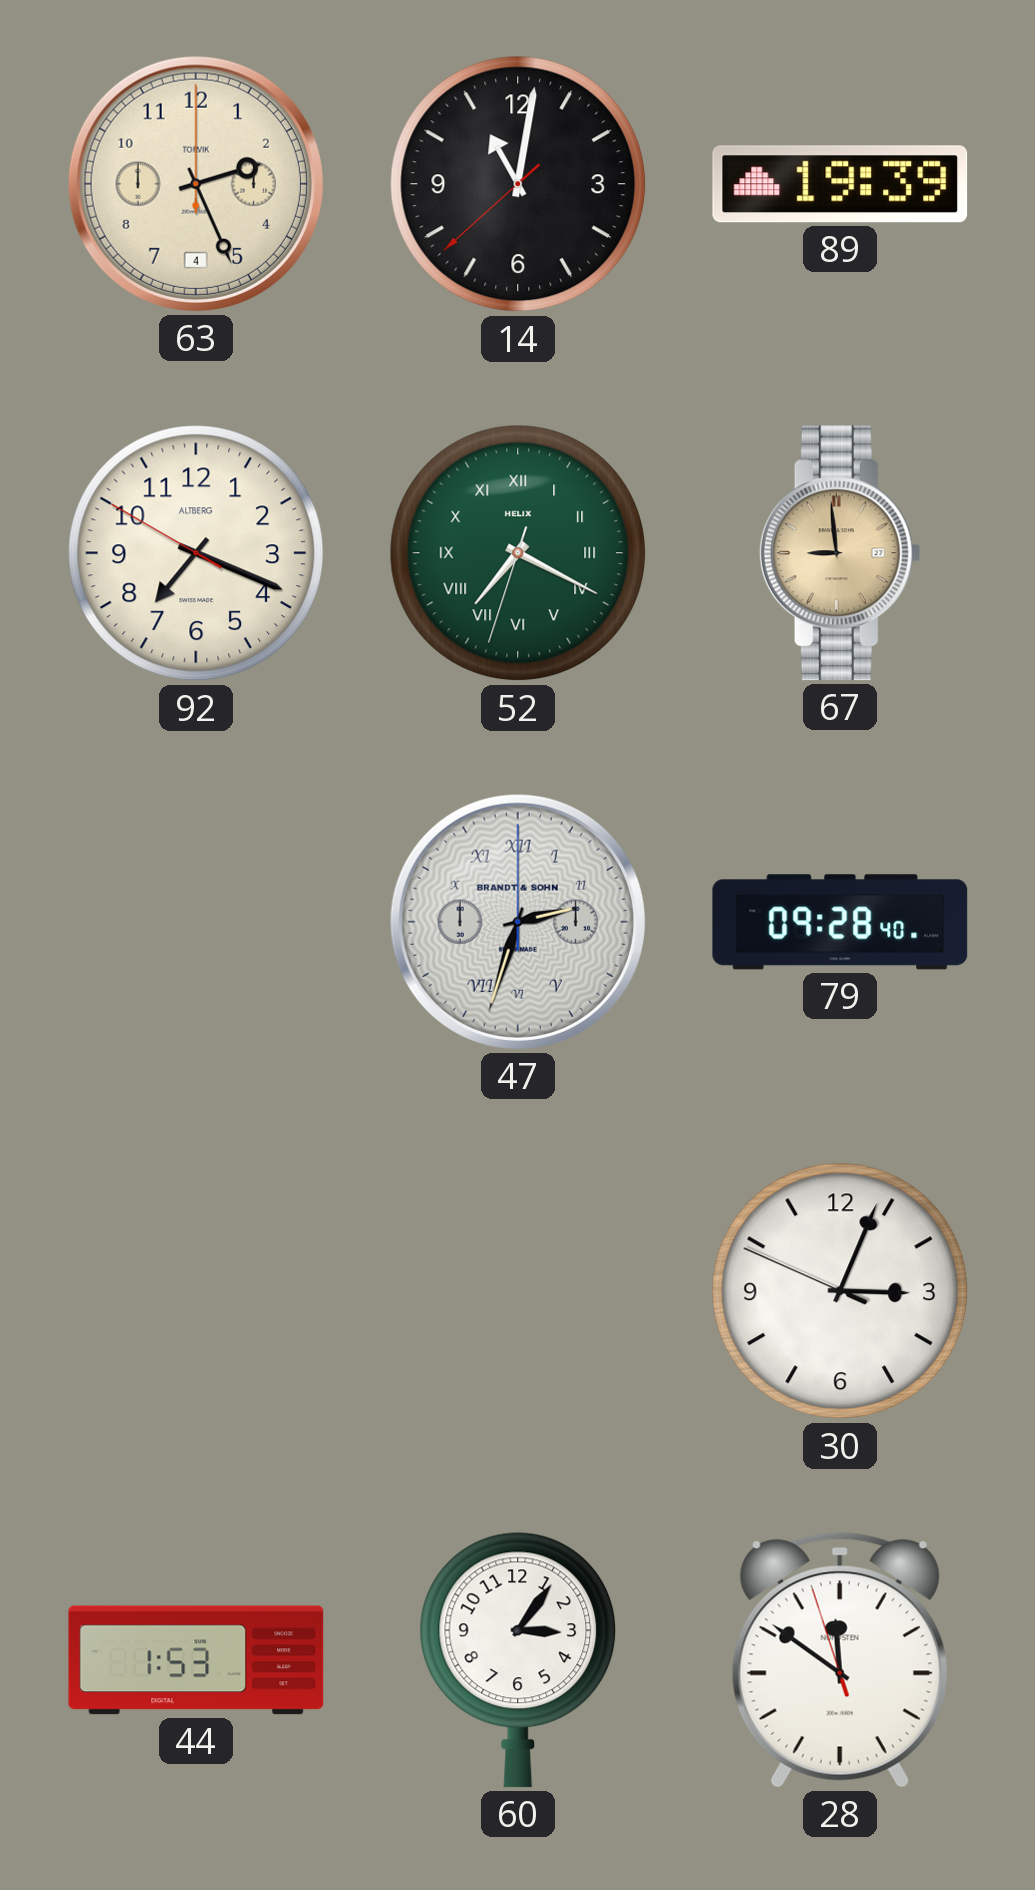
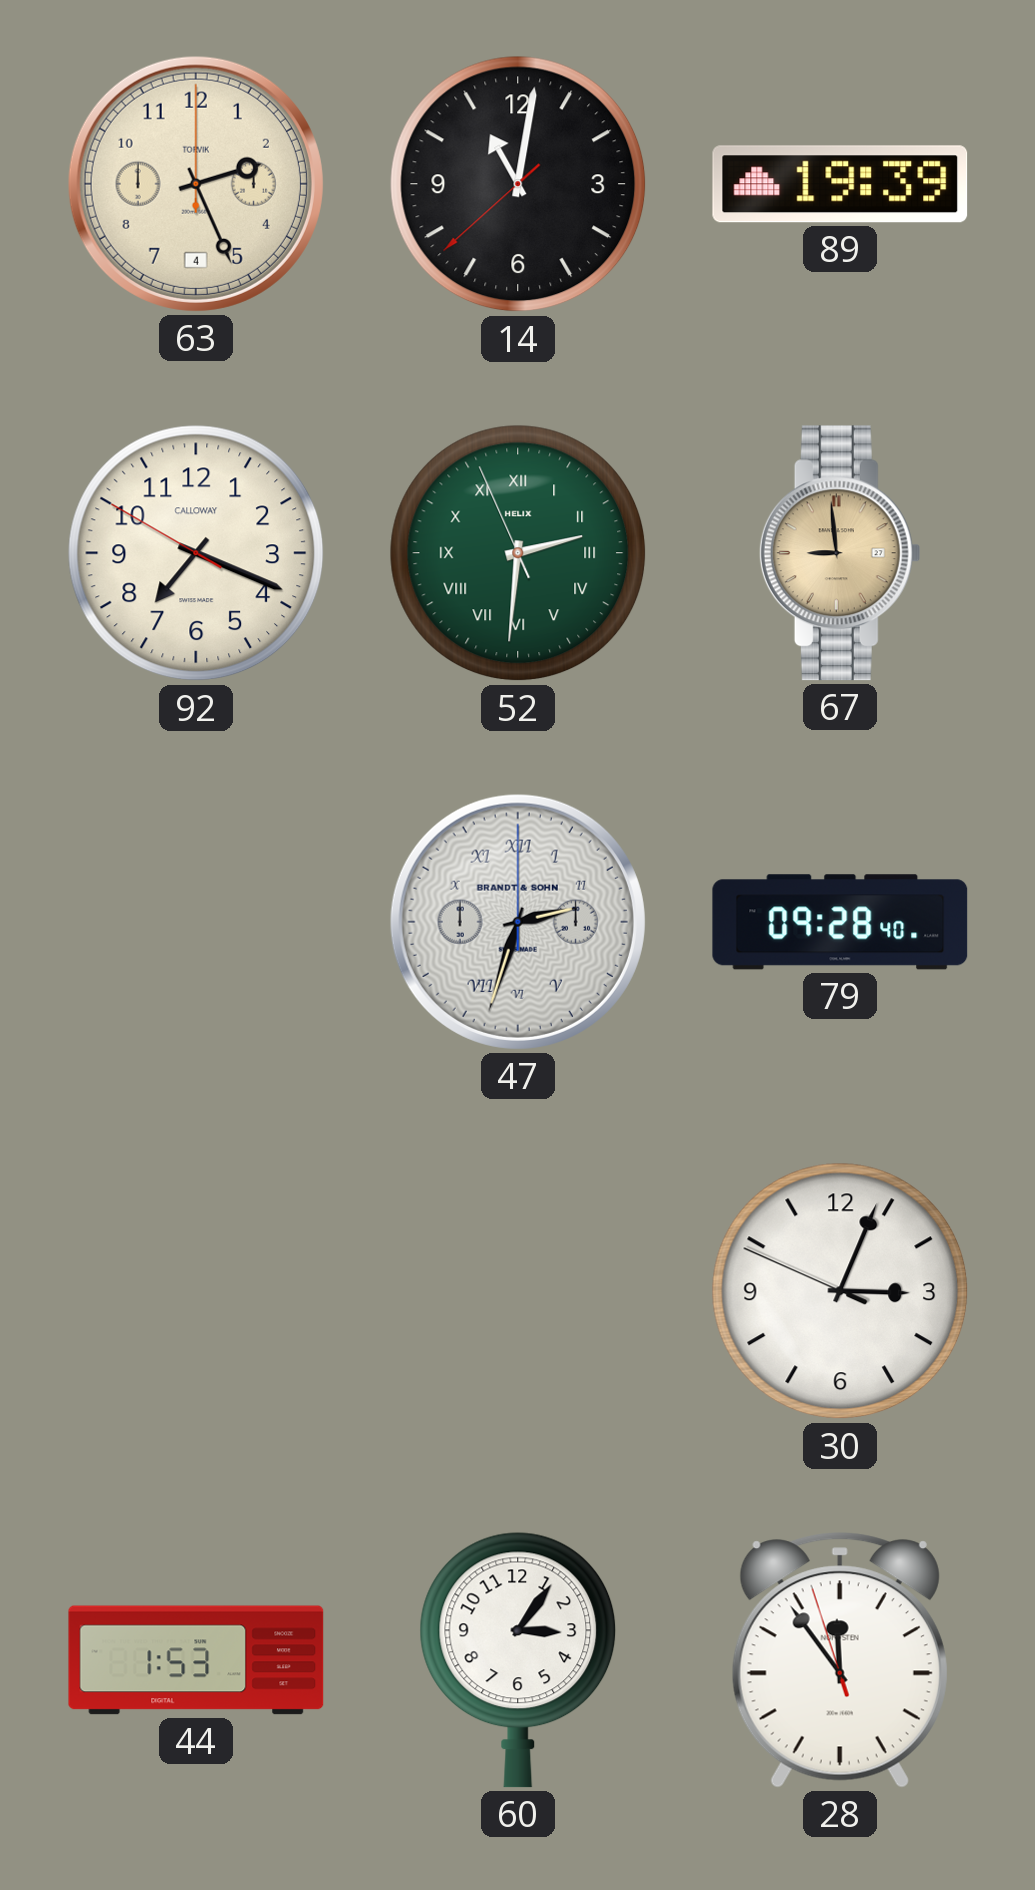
92 brand: ALTBERG -> CALLOWAY (196, 553)
52: 7:19 -> 2:30 (518, 553)
28: 11:50 -> 11:53 (840, 1660)
